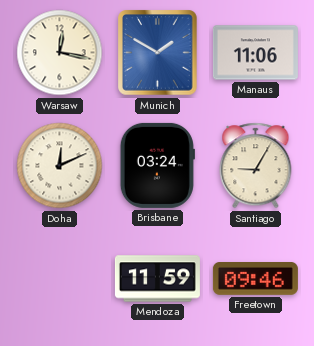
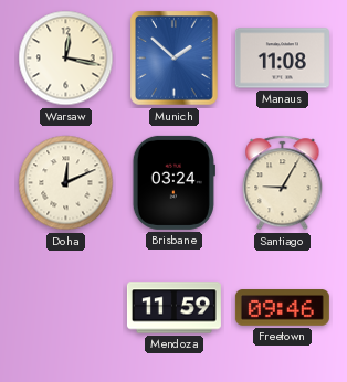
Munich: 1:50 -> 1:52 (175, 59)
Manaus: 11:06 -> 11:08 (282, 59)
